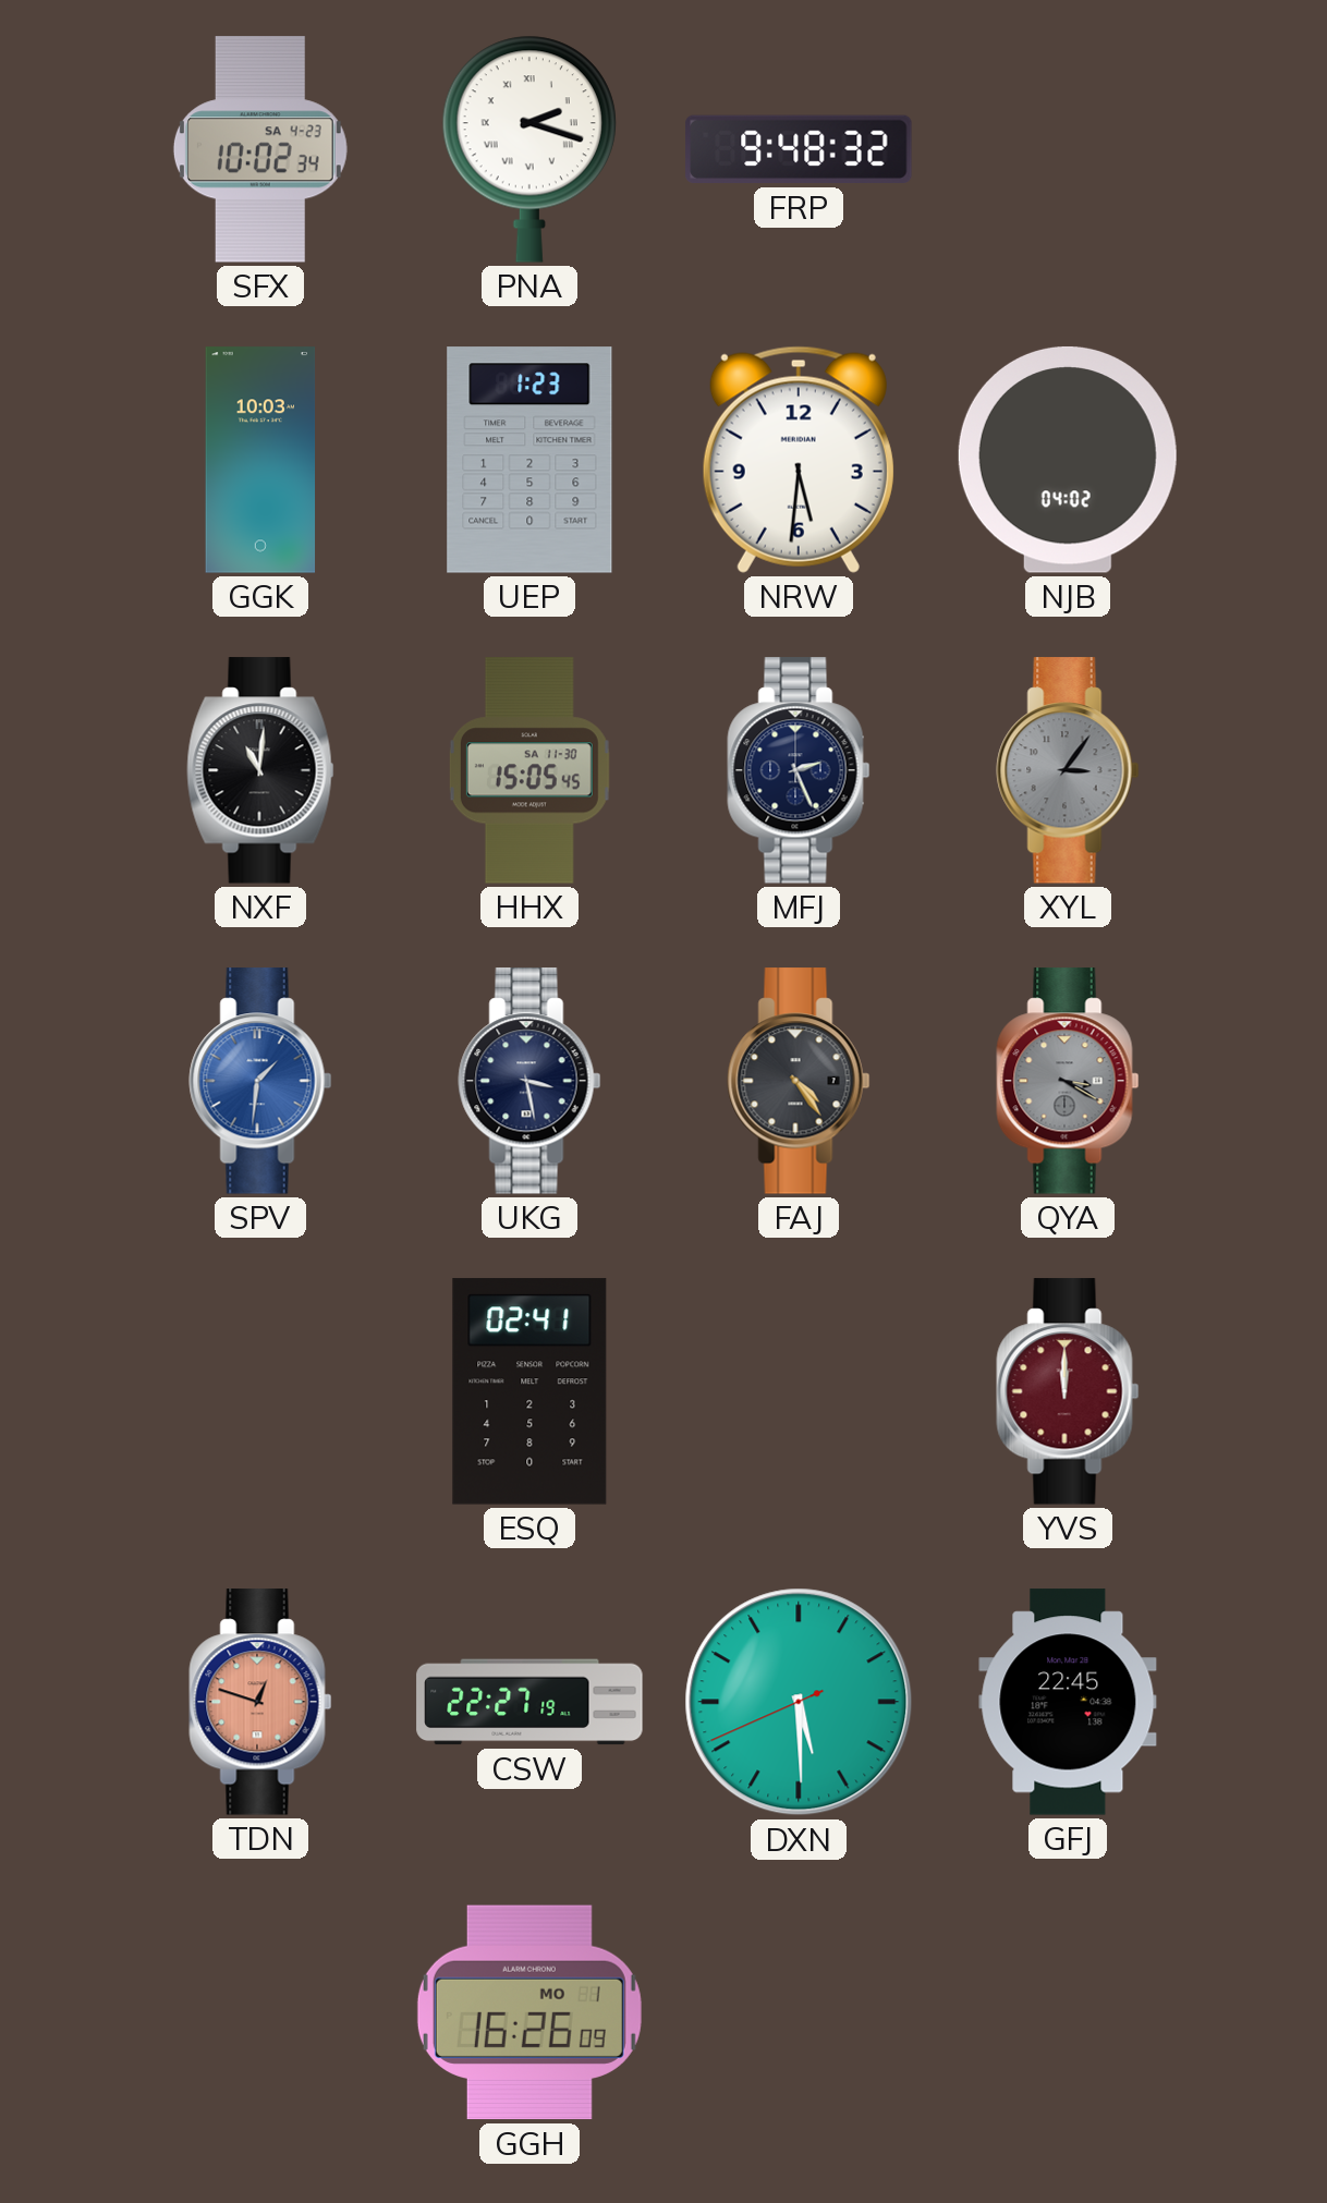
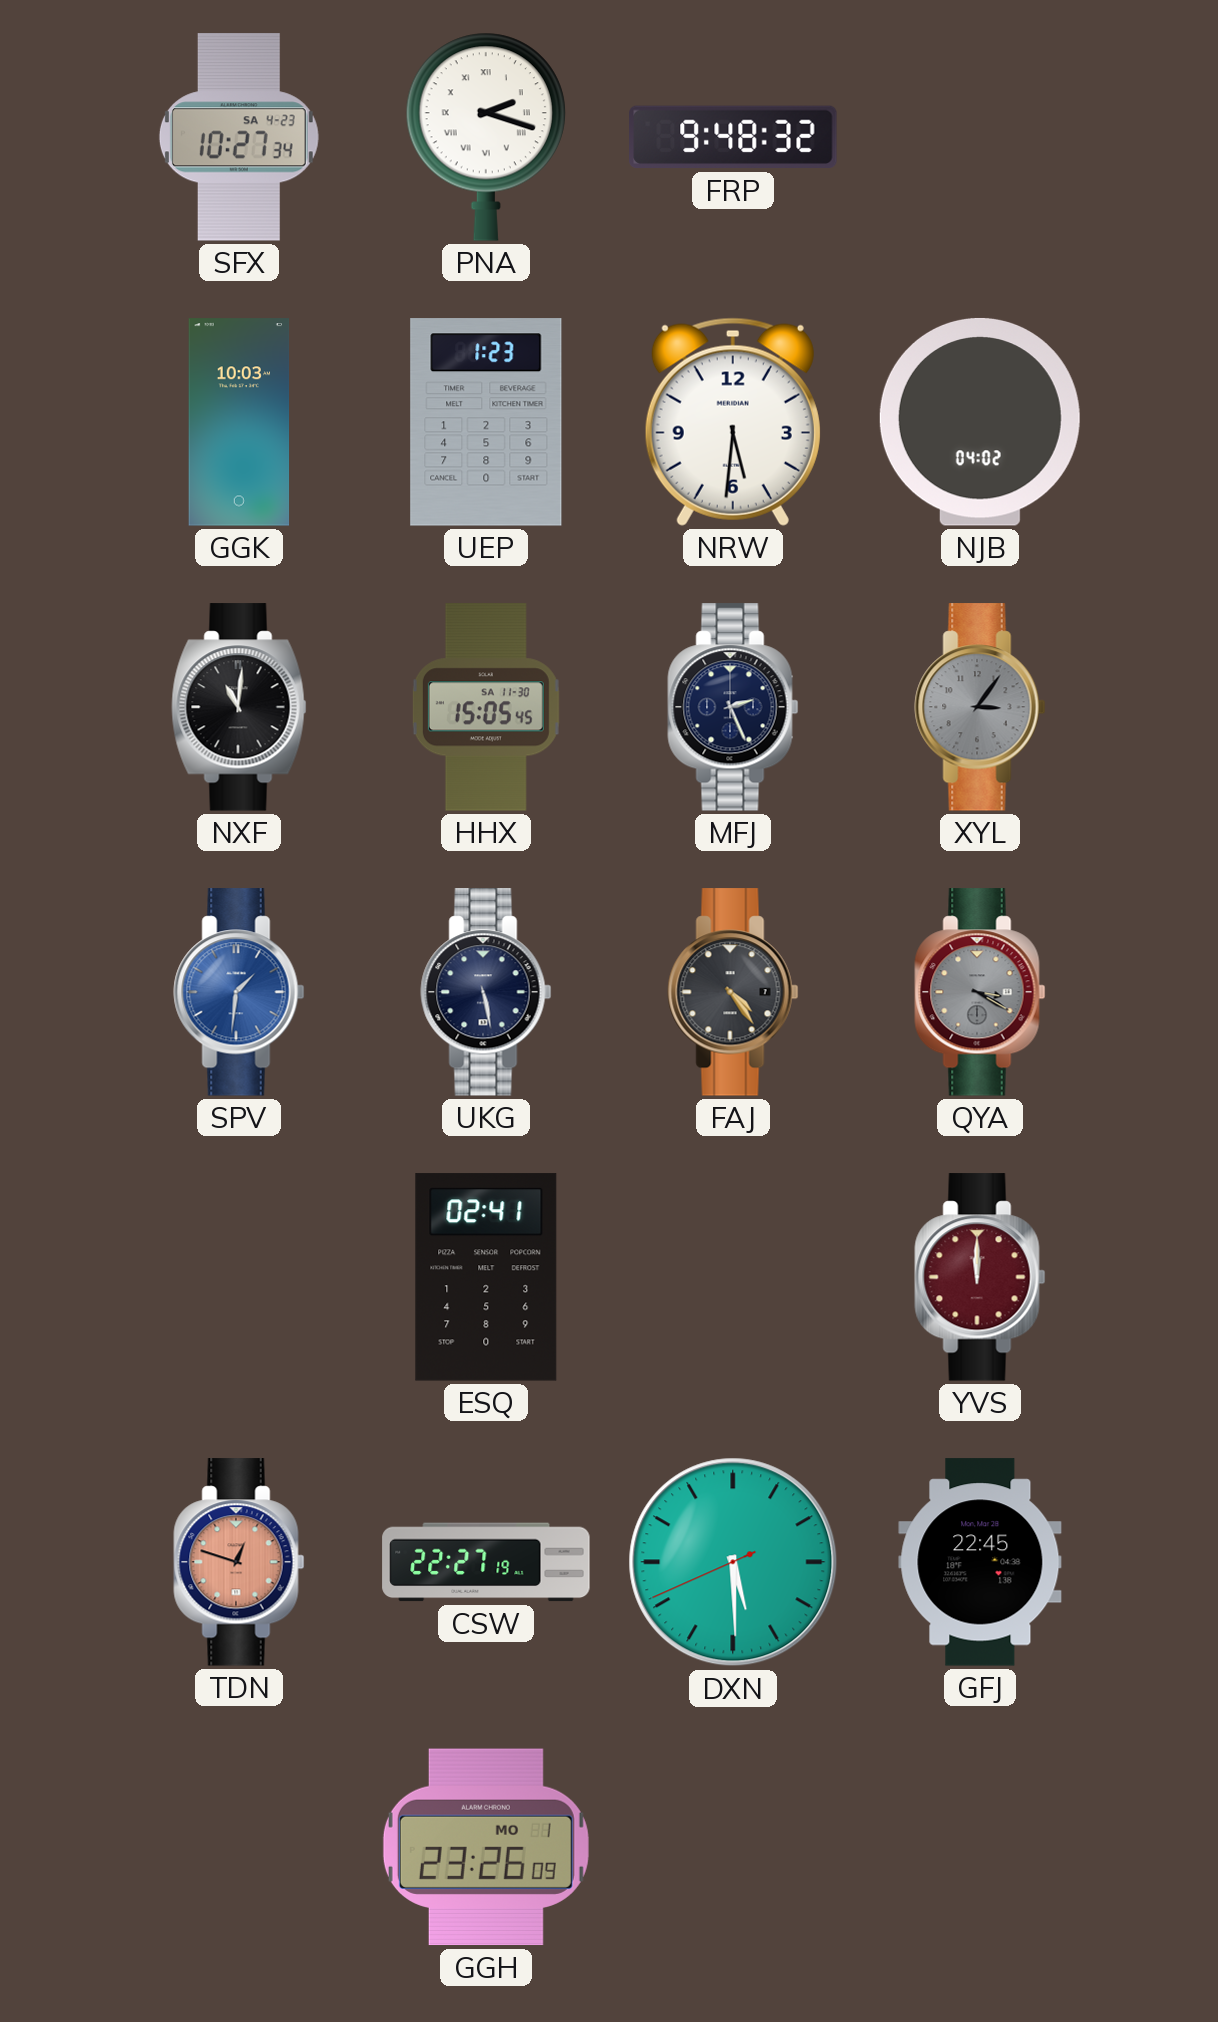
SFX: 10:02 -> 10:27 (239, 137)
UKG: 3:28 -> 5:28 (486, 992)
GGH: 16:26 -> 23:26 (486, 1847)
